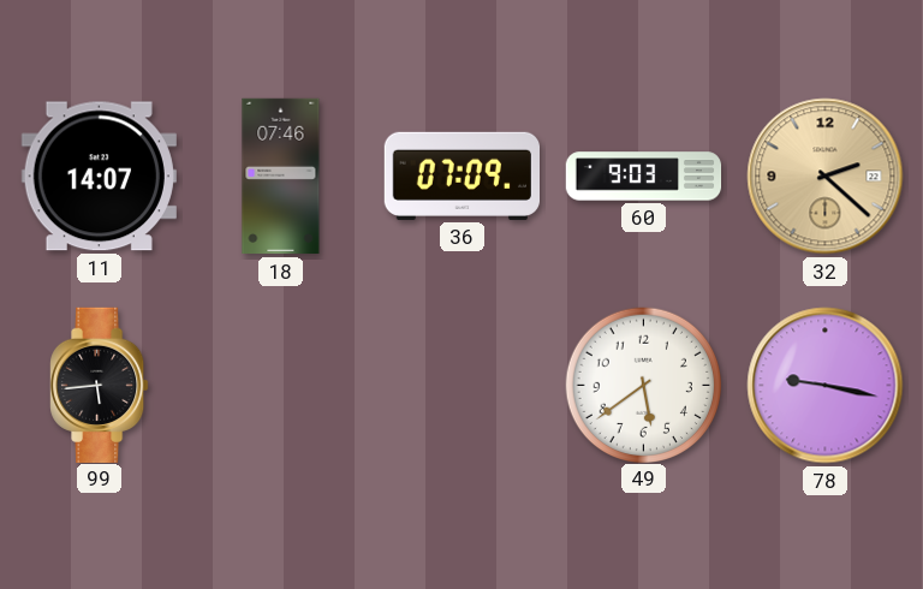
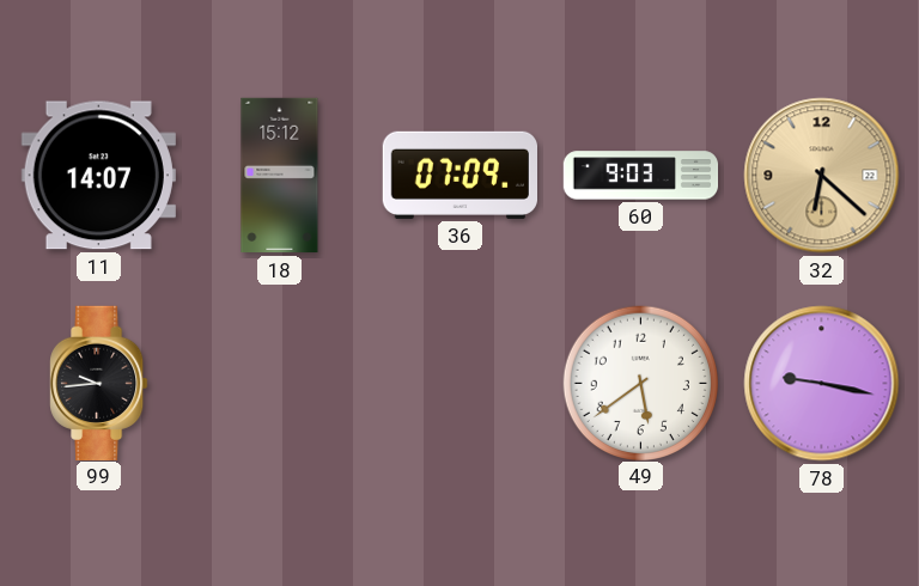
18: 07:46 -> 15:12 (280, 176)
32: 2:22 -> 6:22 (822, 176)
99: 5:44 -> 9:44 (99, 383)
